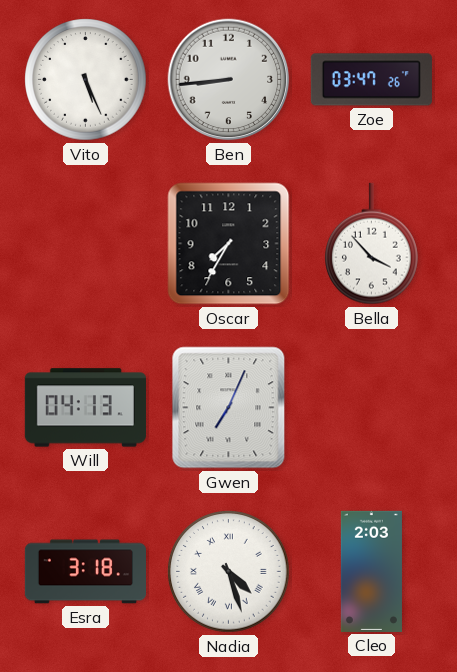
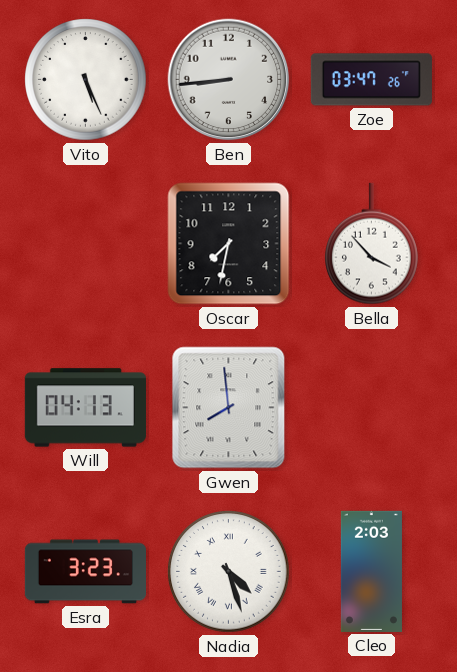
Oscar: 7:35 -> 7:32 (229, 244)
Gwen: 7:04 -> 7:59 (229, 408)
Esra: 3:18 -> 3:23 (85, 572)
